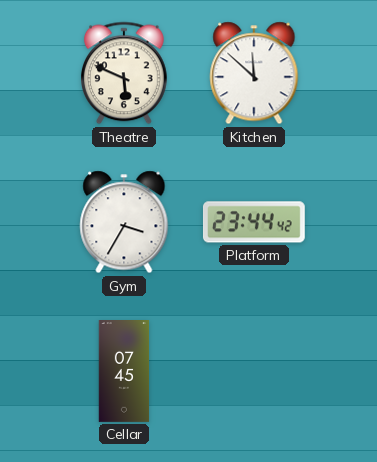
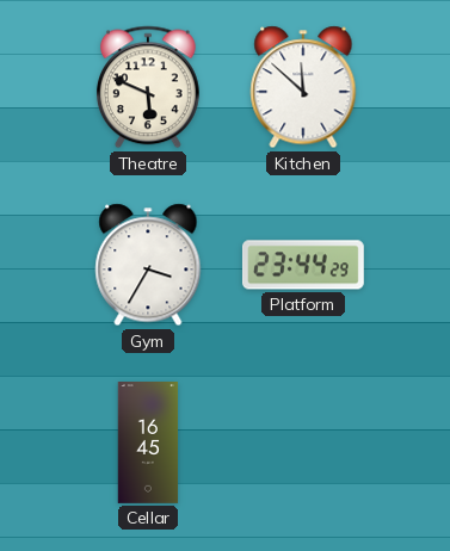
Platform: 23:44:42 -> 23:44:29 (303, 265)
Cellar: 07:45 -> 16:45 (148, 444)
